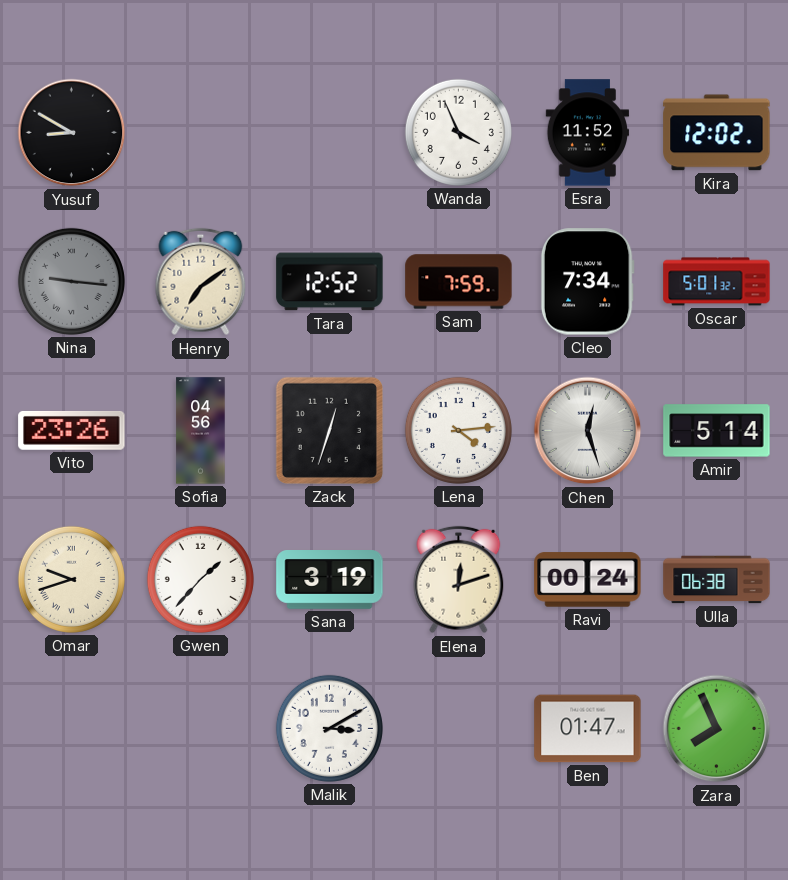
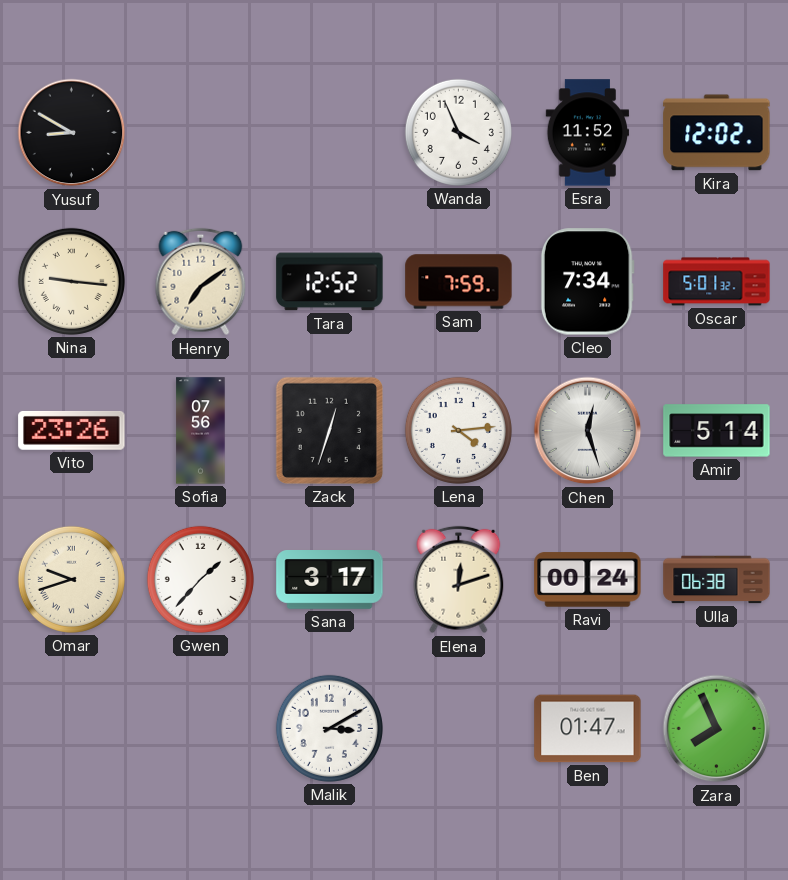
Nina dial: grey -> cream (71, 281)
Sofia: 04:56 -> 07:56 (201, 431)
Sana: 3:19 -> 3:17 (330, 580)
